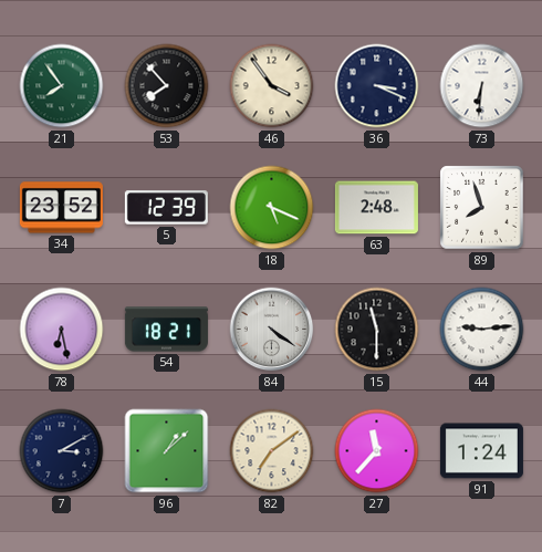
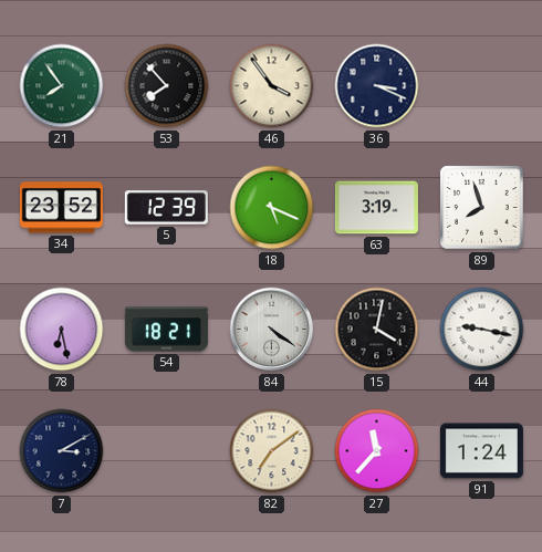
73: 6:31 -> none (482, 86)
63: 2:48 -> 3:19 (376, 208)
15: 11:30 -> 4:02 (377, 330)
44: 9:14 -> 9:17 (482, 330)
96: 1:08 -> none (167, 451)
